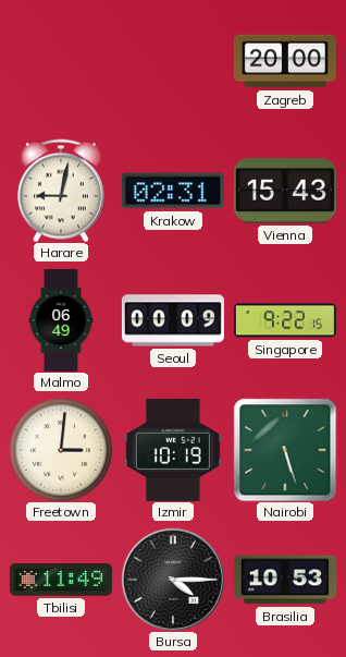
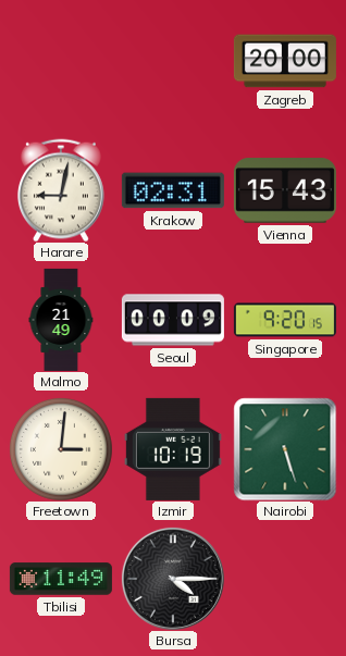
Malmo: 06:49 -> 21:49 (61, 320)
Singapore: 9:22 -> 9:20 (285, 320)
Brasilia: 10:53 -> none (285, 580)
